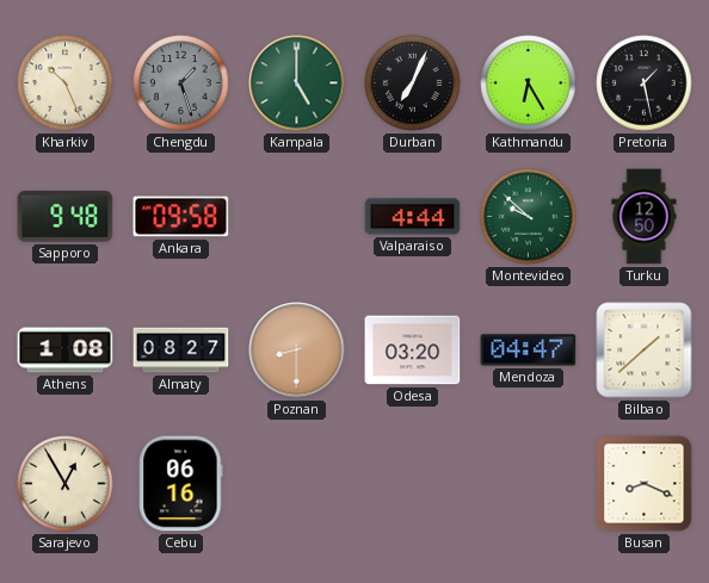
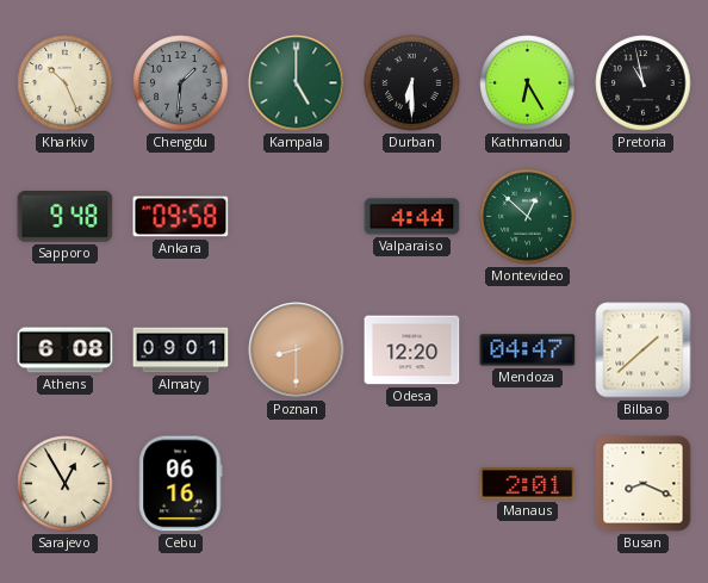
Chengdu: 1:27 -> 1:31 (181, 83)
Durban: 7:04 -> 6:30 (412, 83)
Pretoria: 1:28 -> 10:58 (644, 83)
Montevideo: 9:52 -> 12:52 (528, 217)
Turku: 12:50 -> none (645, 217)
Athens: 1:08 -> 6:08 (66, 351)
Almaty: 08:27 -> 09:01 (181, 351)
Odesa: 03:20 -> 12:20 (412, 351)
Manaus: none -> 2:01 (528, 484)
